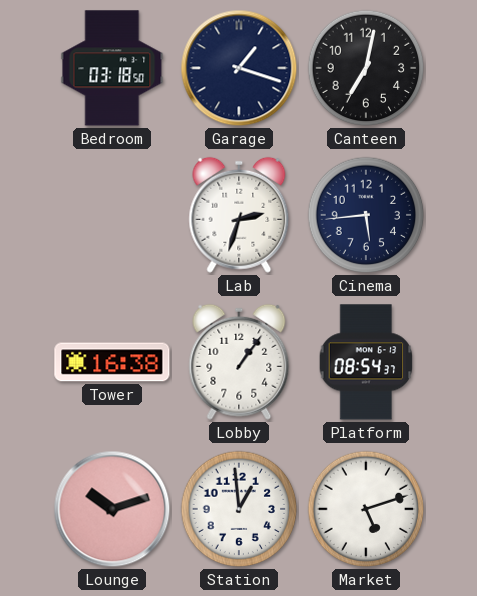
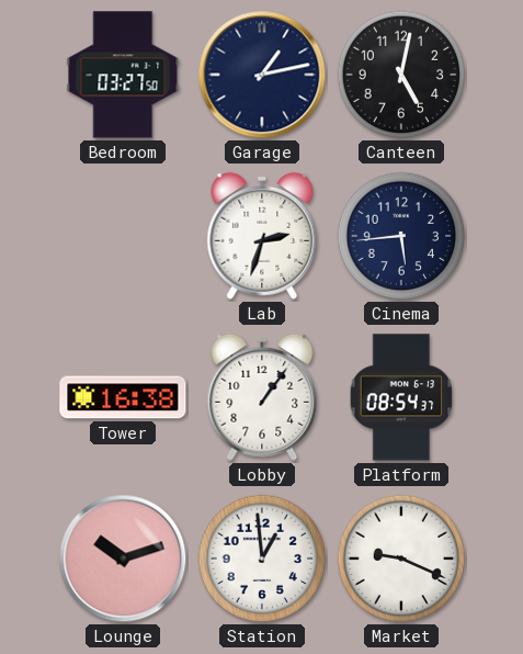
Bedroom: 03:18 -> 03:27 (123, 75)
Garage: 1:18 -> 1:13 (262, 75)
Canteen: 7:02 -> 5:02 (401, 75)
Market: 5:12 -> 9:19 (401, 559)
